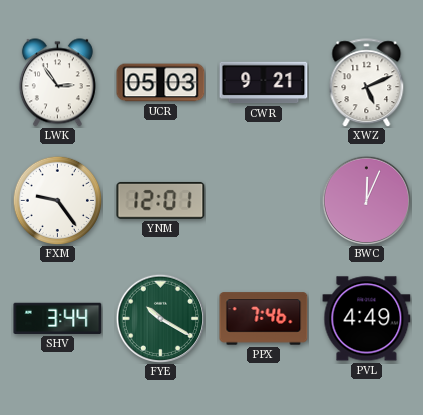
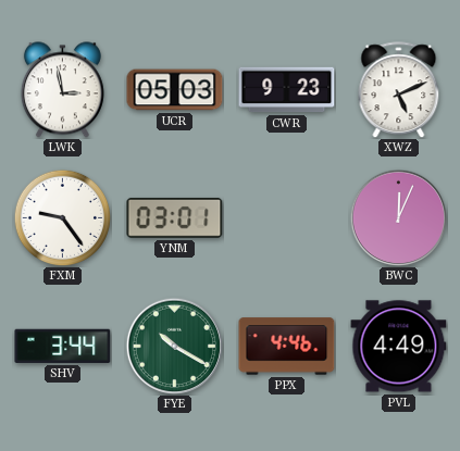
LWK: 2:54 -> 2:58 (62, 90)
CWR: 9:21 -> 9:23 (287, 90)
YNM: 12:01 -> 03:01 (175, 217)
PPX: 7:46 -> 4:46 (287, 347)
